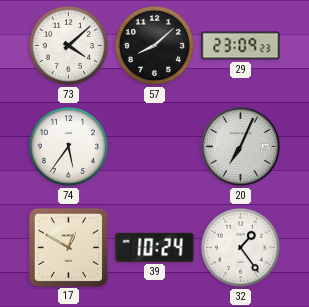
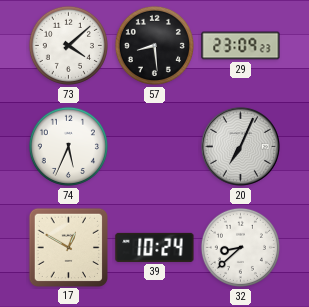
57: 8:08 -> 8:29 (154, 45)
74: 5:36 -> 5:34 (68, 146)
32: 1:24 -> 8:38 (240, 247)
